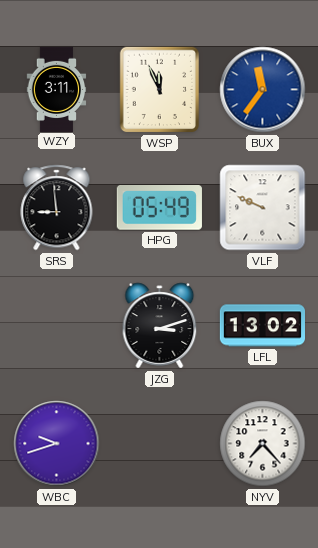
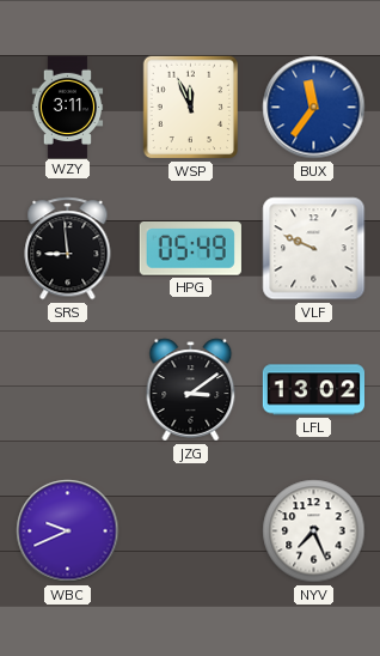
JZG: 3:12 -> 3:09 (191, 390)
WBC: 9:42 -> 9:41 (68, 532)
NYV: 7:23 -> 7:26 (314, 532)
